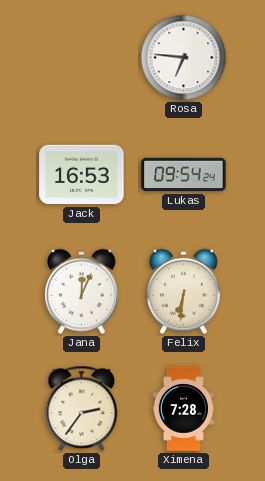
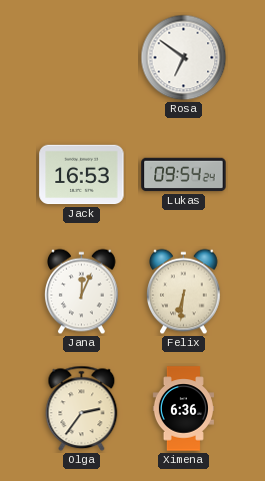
Rosa: 6:46 -> 6:51 (184, 58)
Ximena: 7:28 -> 6:36 (183, 409)
